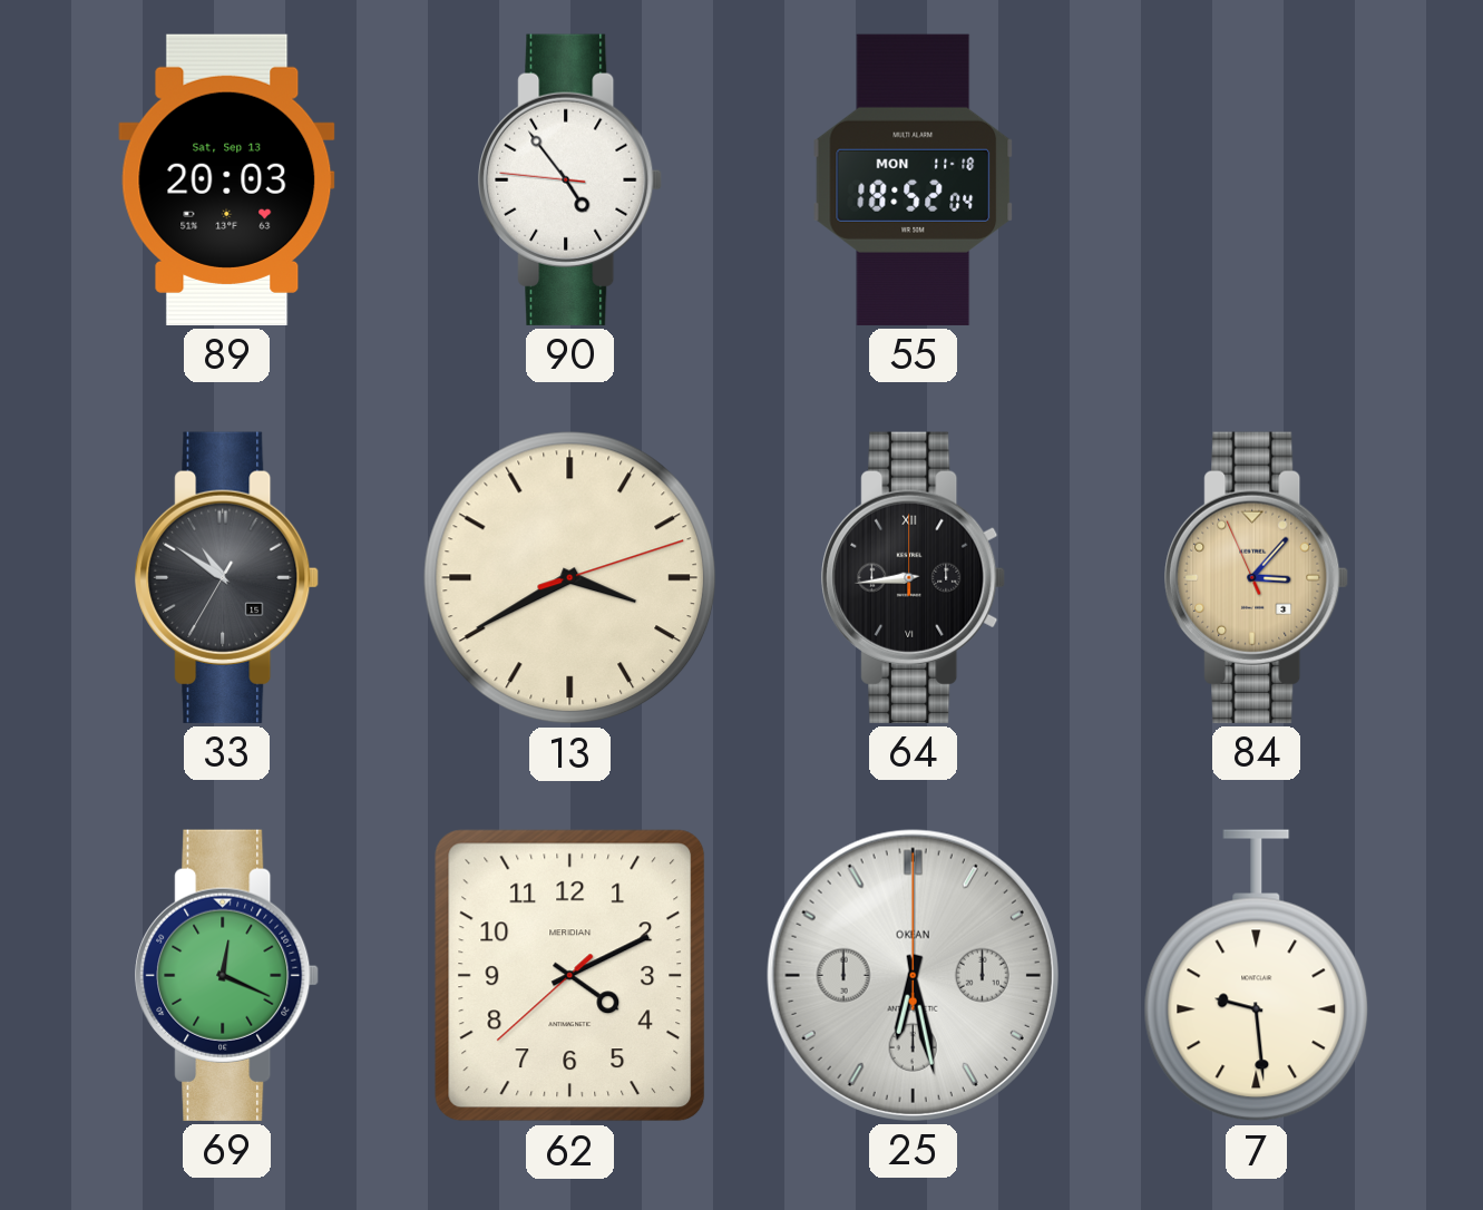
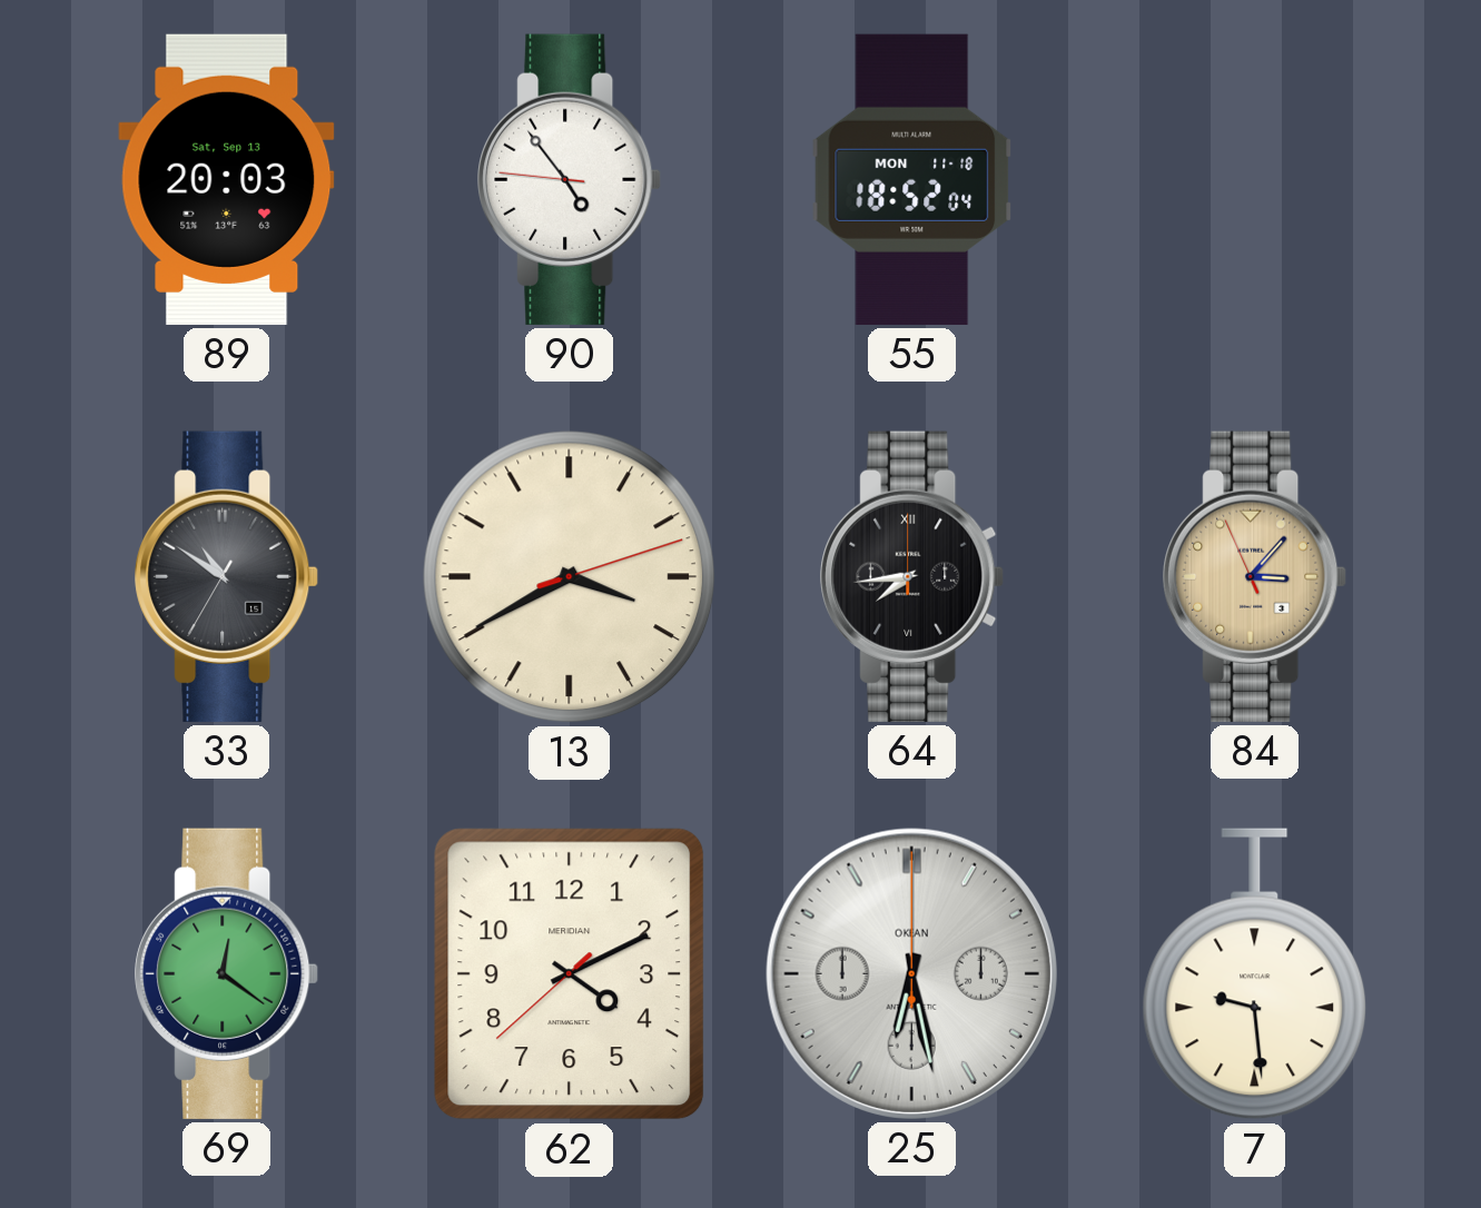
64: 8:44 -> 7:44 (912, 576)
69: 12:19 -> 12:21 (227, 973)
